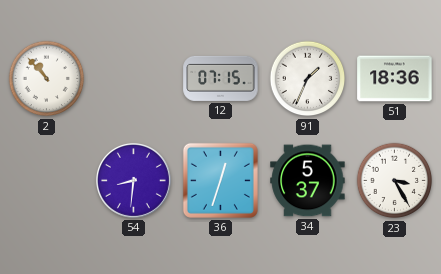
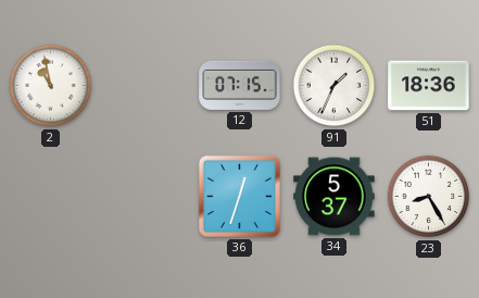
2: 10:53 -> 10:58 (51, 86)
54: 8:31 -> none (133, 180)
23: 3:25 -> 8:25 (429, 197)
